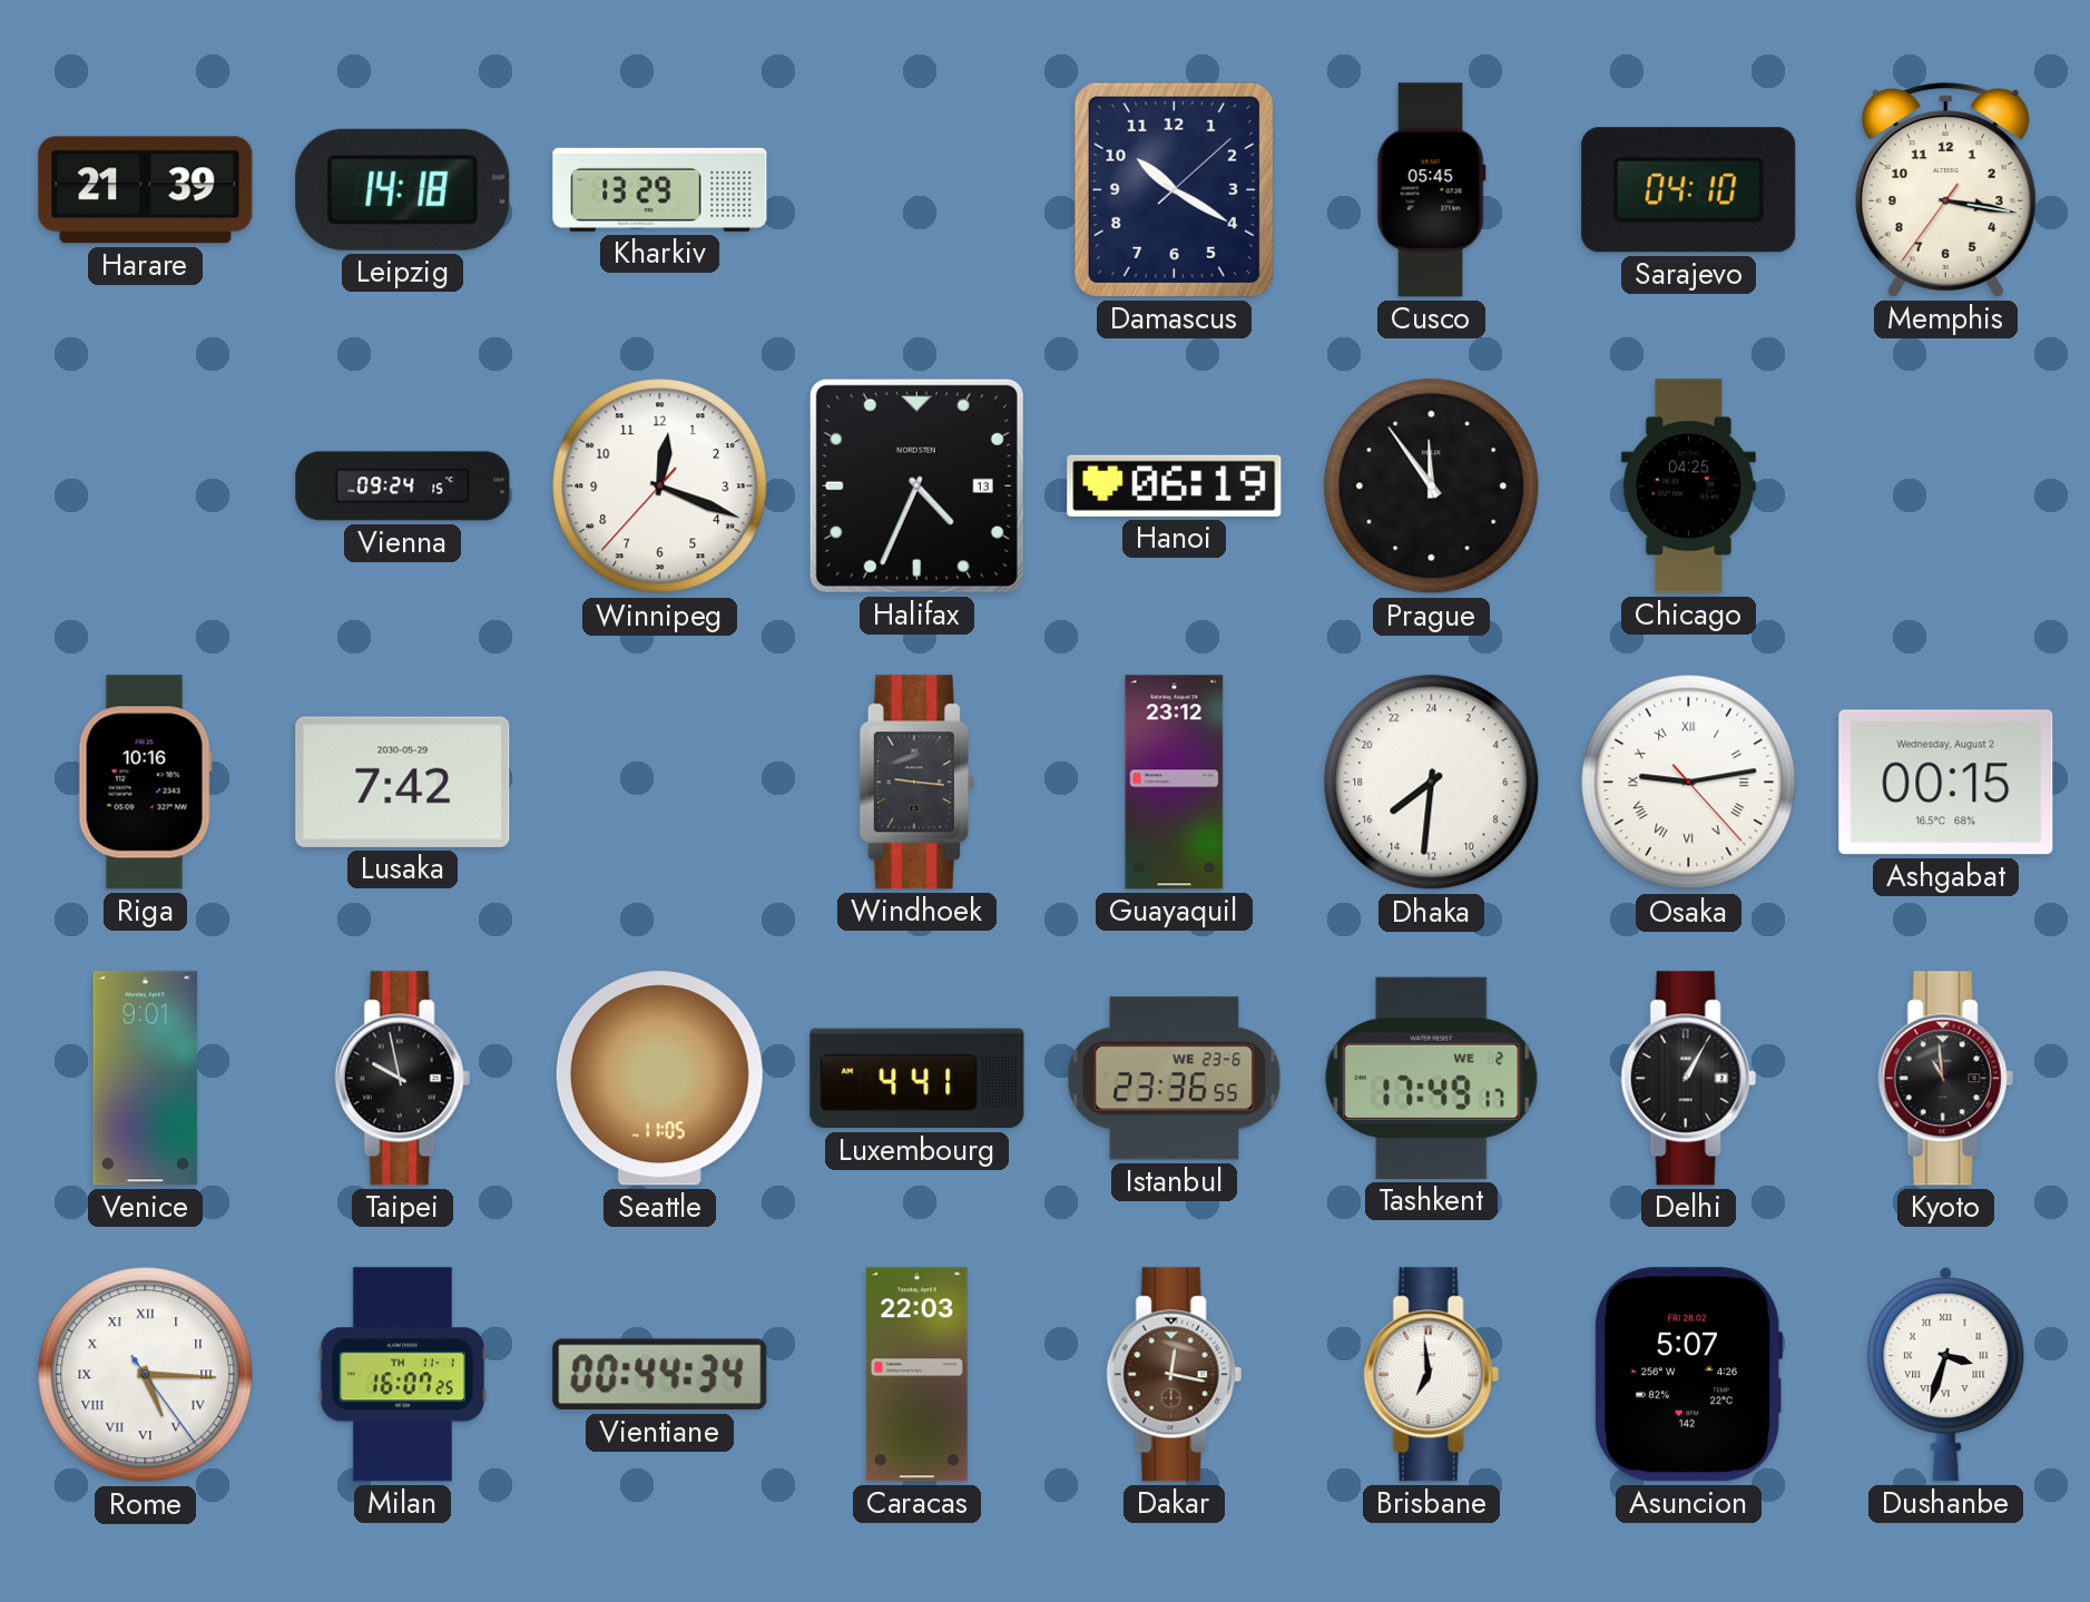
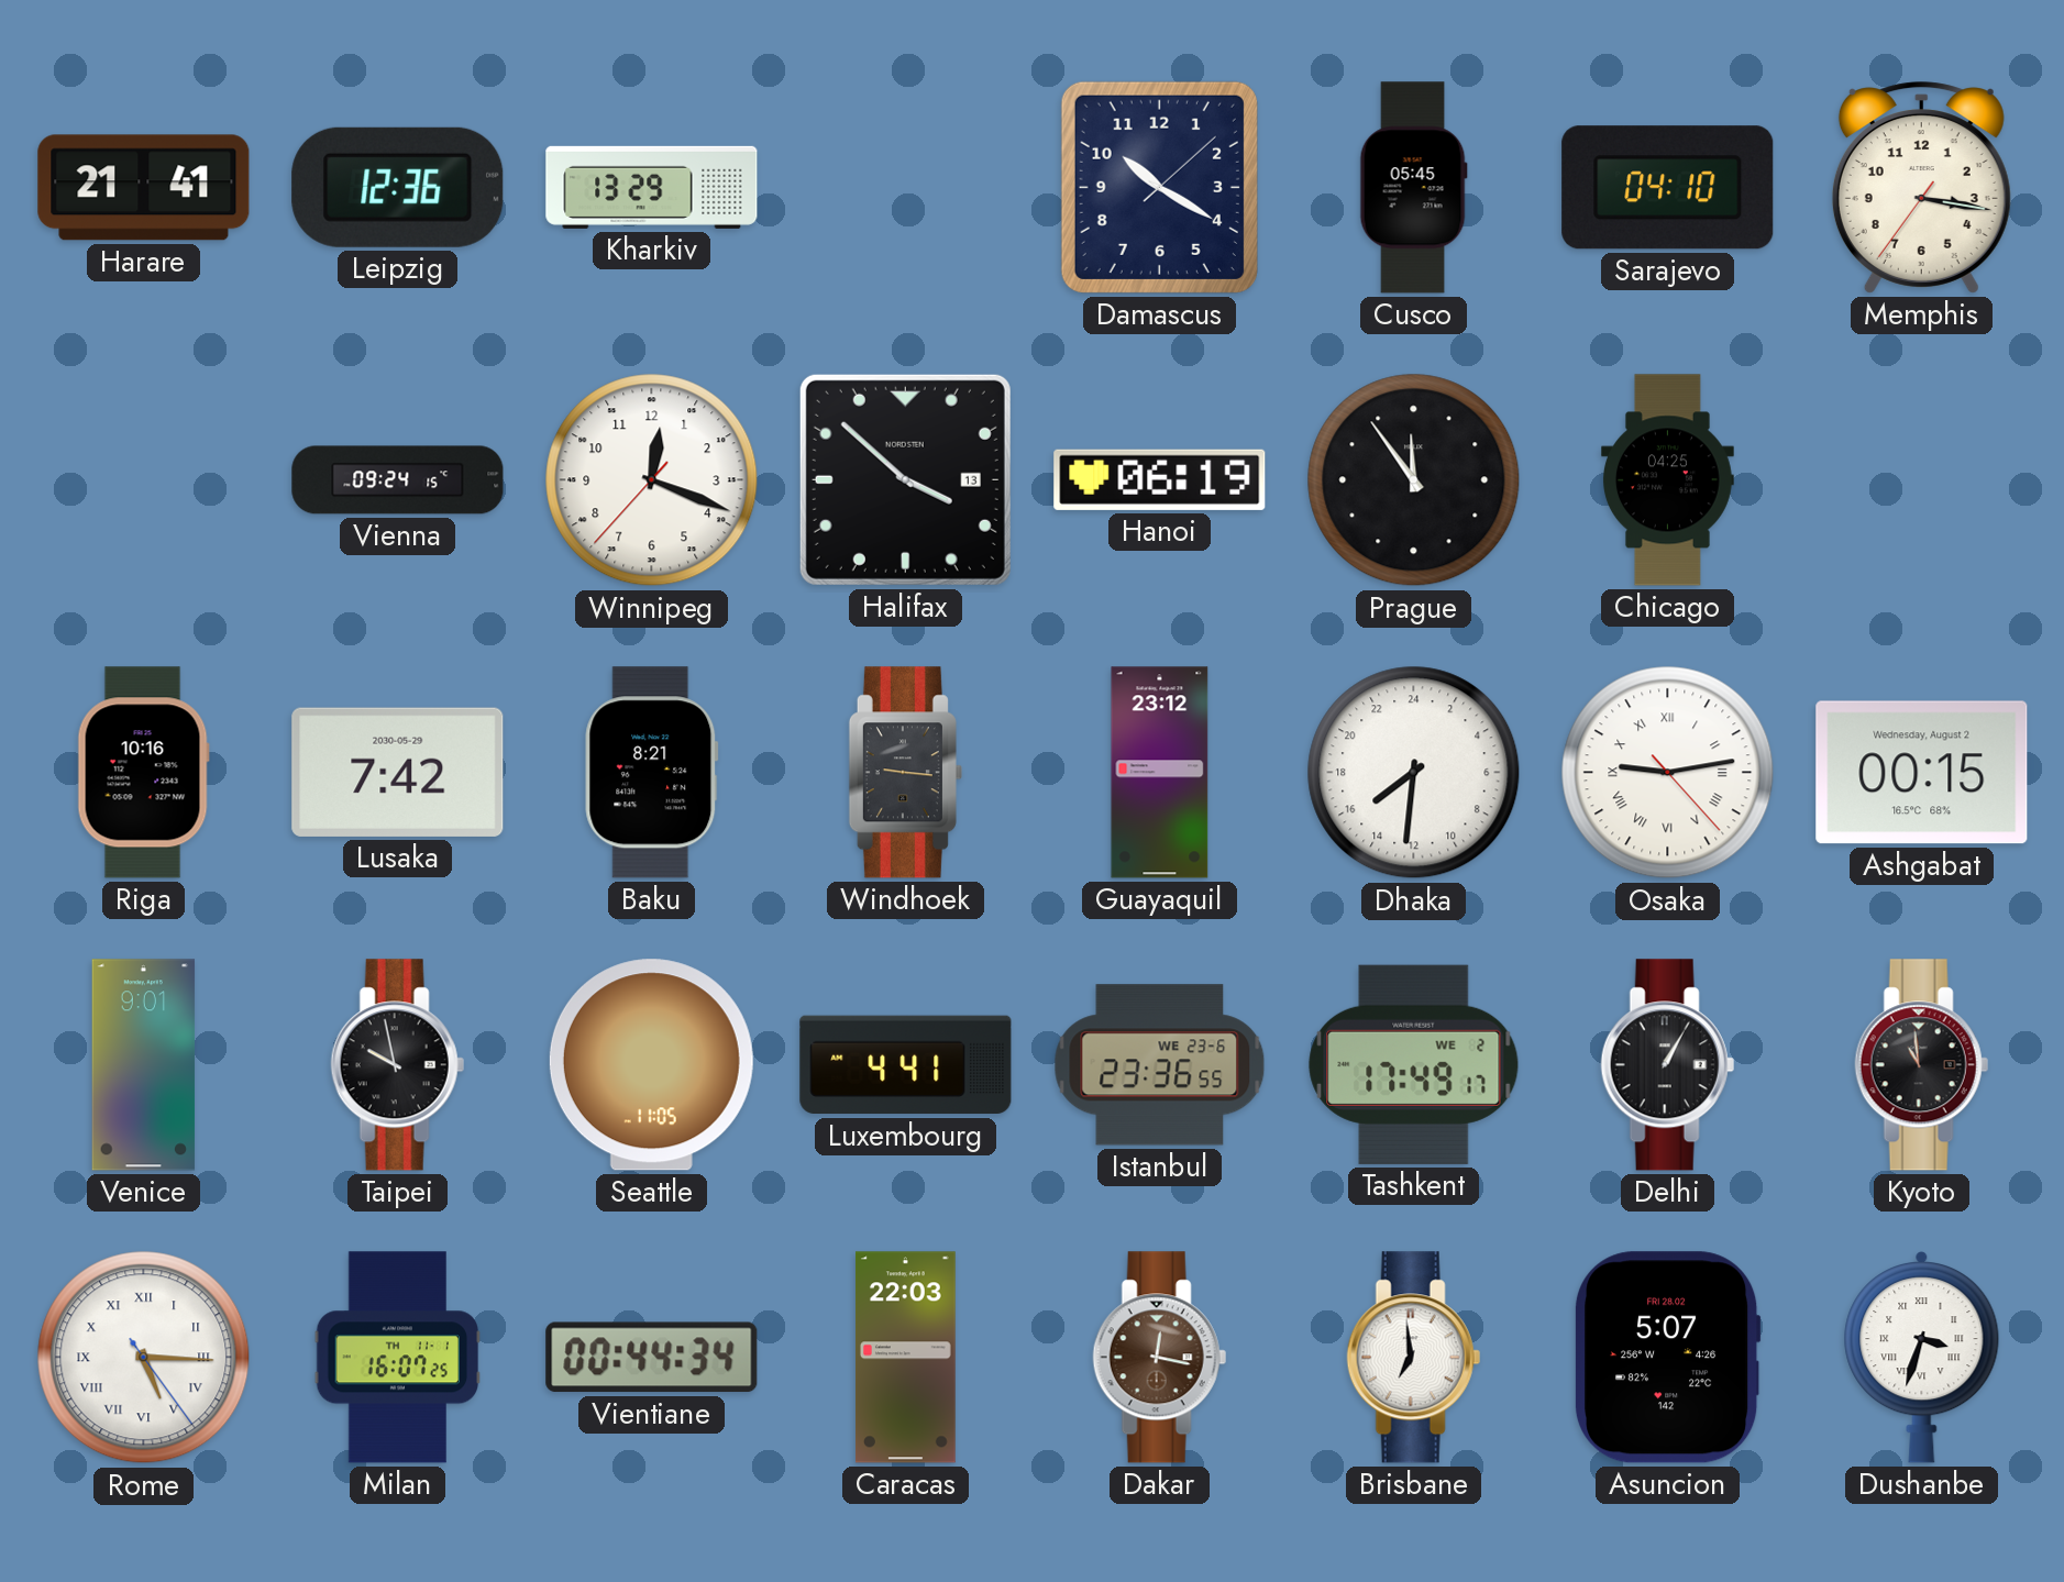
Harare: 21:39 -> 21:41 (144, 188)
Leipzig: 14:18 -> 12:36 (398, 187)
Halifax: 4:34 -> 3:52 (905, 479)
Baku: none -> 8:21 (652, 773)
